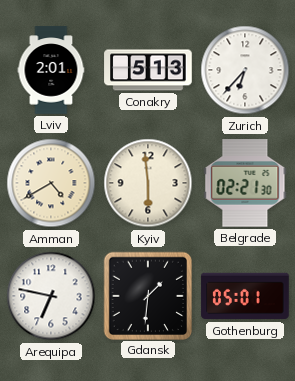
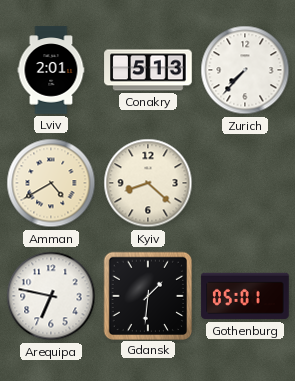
Zurich: 6:37 -> 7:37 (245, 70)
Kyiv: 5:59 -> 8:22 (148, 183)
Belgrade: 02:21 -> none (245, 183)
